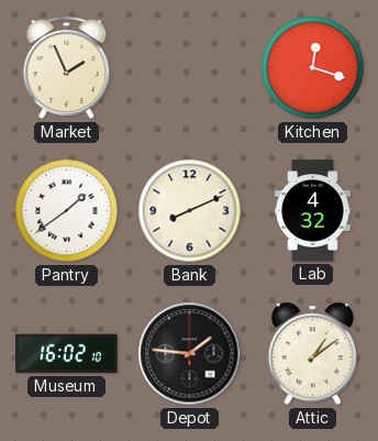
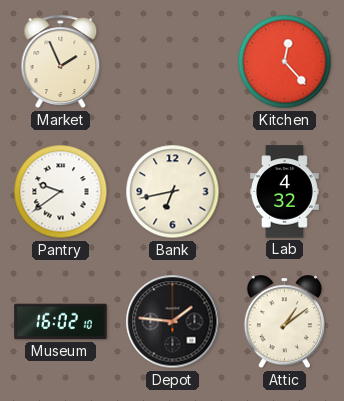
Kitchen: 12:18 -> 12:23 (285, 62)
Pantry: 1:39 -> 9:39 (61, 192)
Bank: 8:11 -> 6:43 (173, 192)
